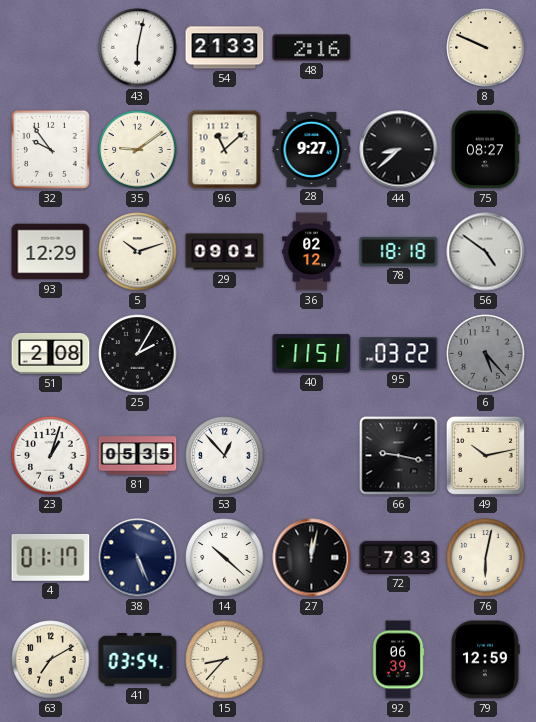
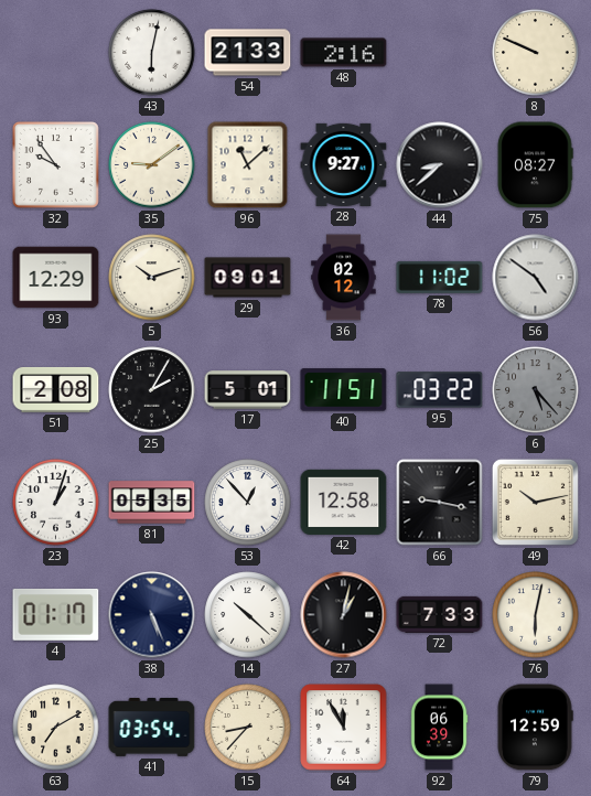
78: 18:18 -> 11:02 (440, 277)
17: none -> 5:01 (248, 390)
42: none -> 12:58 (344, 502)
27: 12:02 -> 1:02 (344, 615)
64: none -> 11:55 (344, 728)
